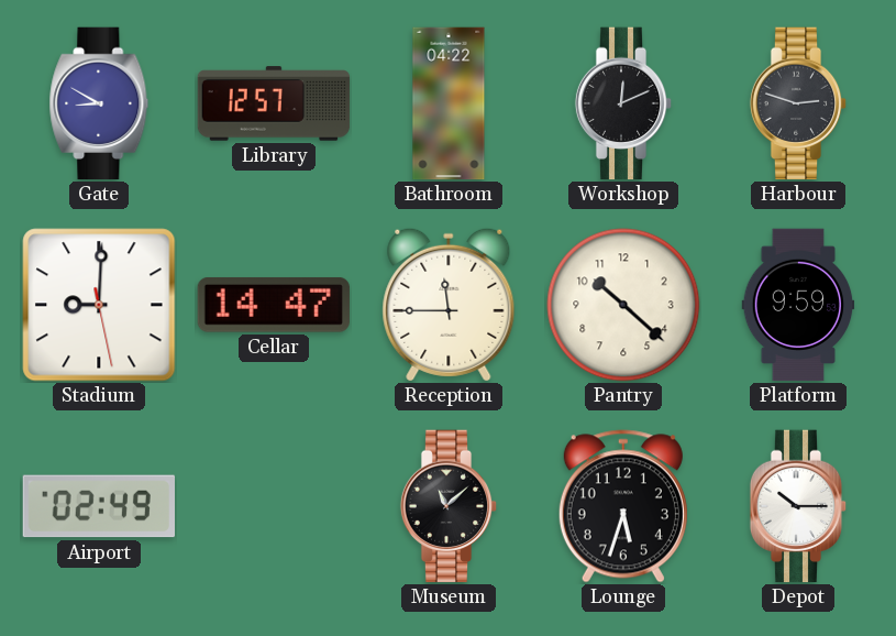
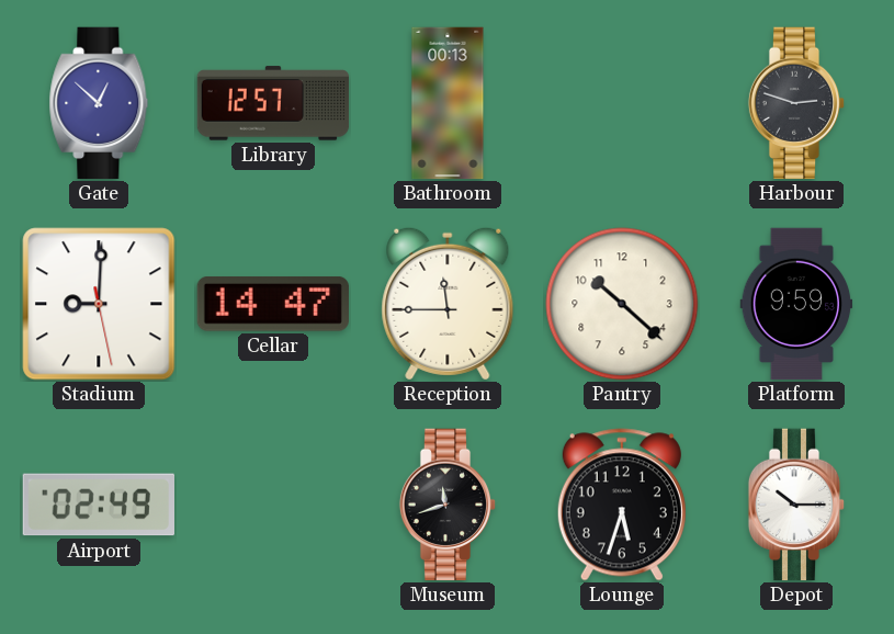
Gate: 8:50 -> 12:52 (99, 103)
Bathroom: 04:22 -> 00:13 (448, 103)
Workshop: 12:11 -> none (623, 103)
Museum: 11:08 -> 11:42 (448, 505)
